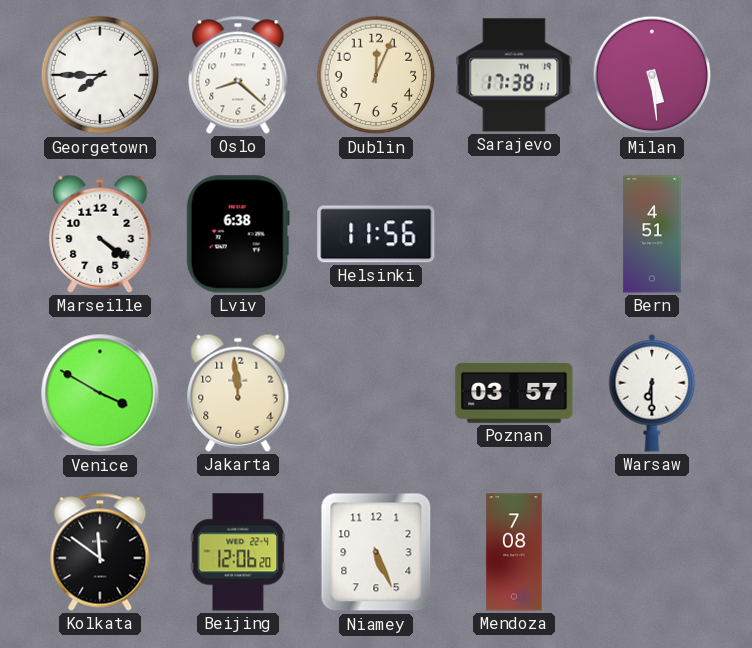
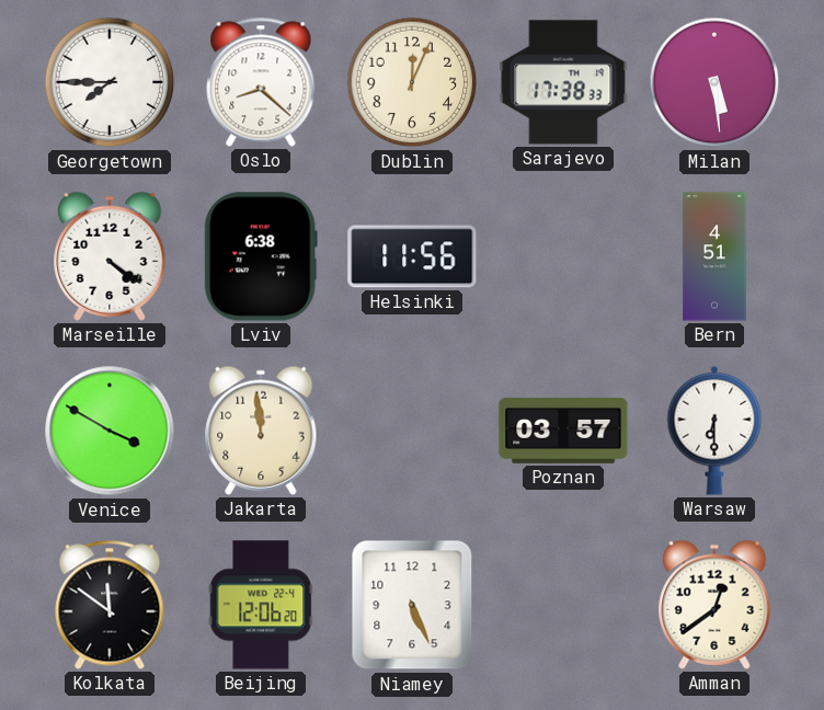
Sarajevo: 17:38:11 -> 17:38:33 (563, 82)
Mendoza: 7:08 -> none (514, 552)
Amman: none -> 12:39 (714, 605)
